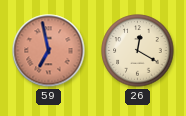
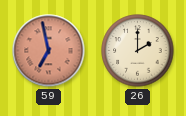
26: 12:20 -> 2:00 (138, 51)
